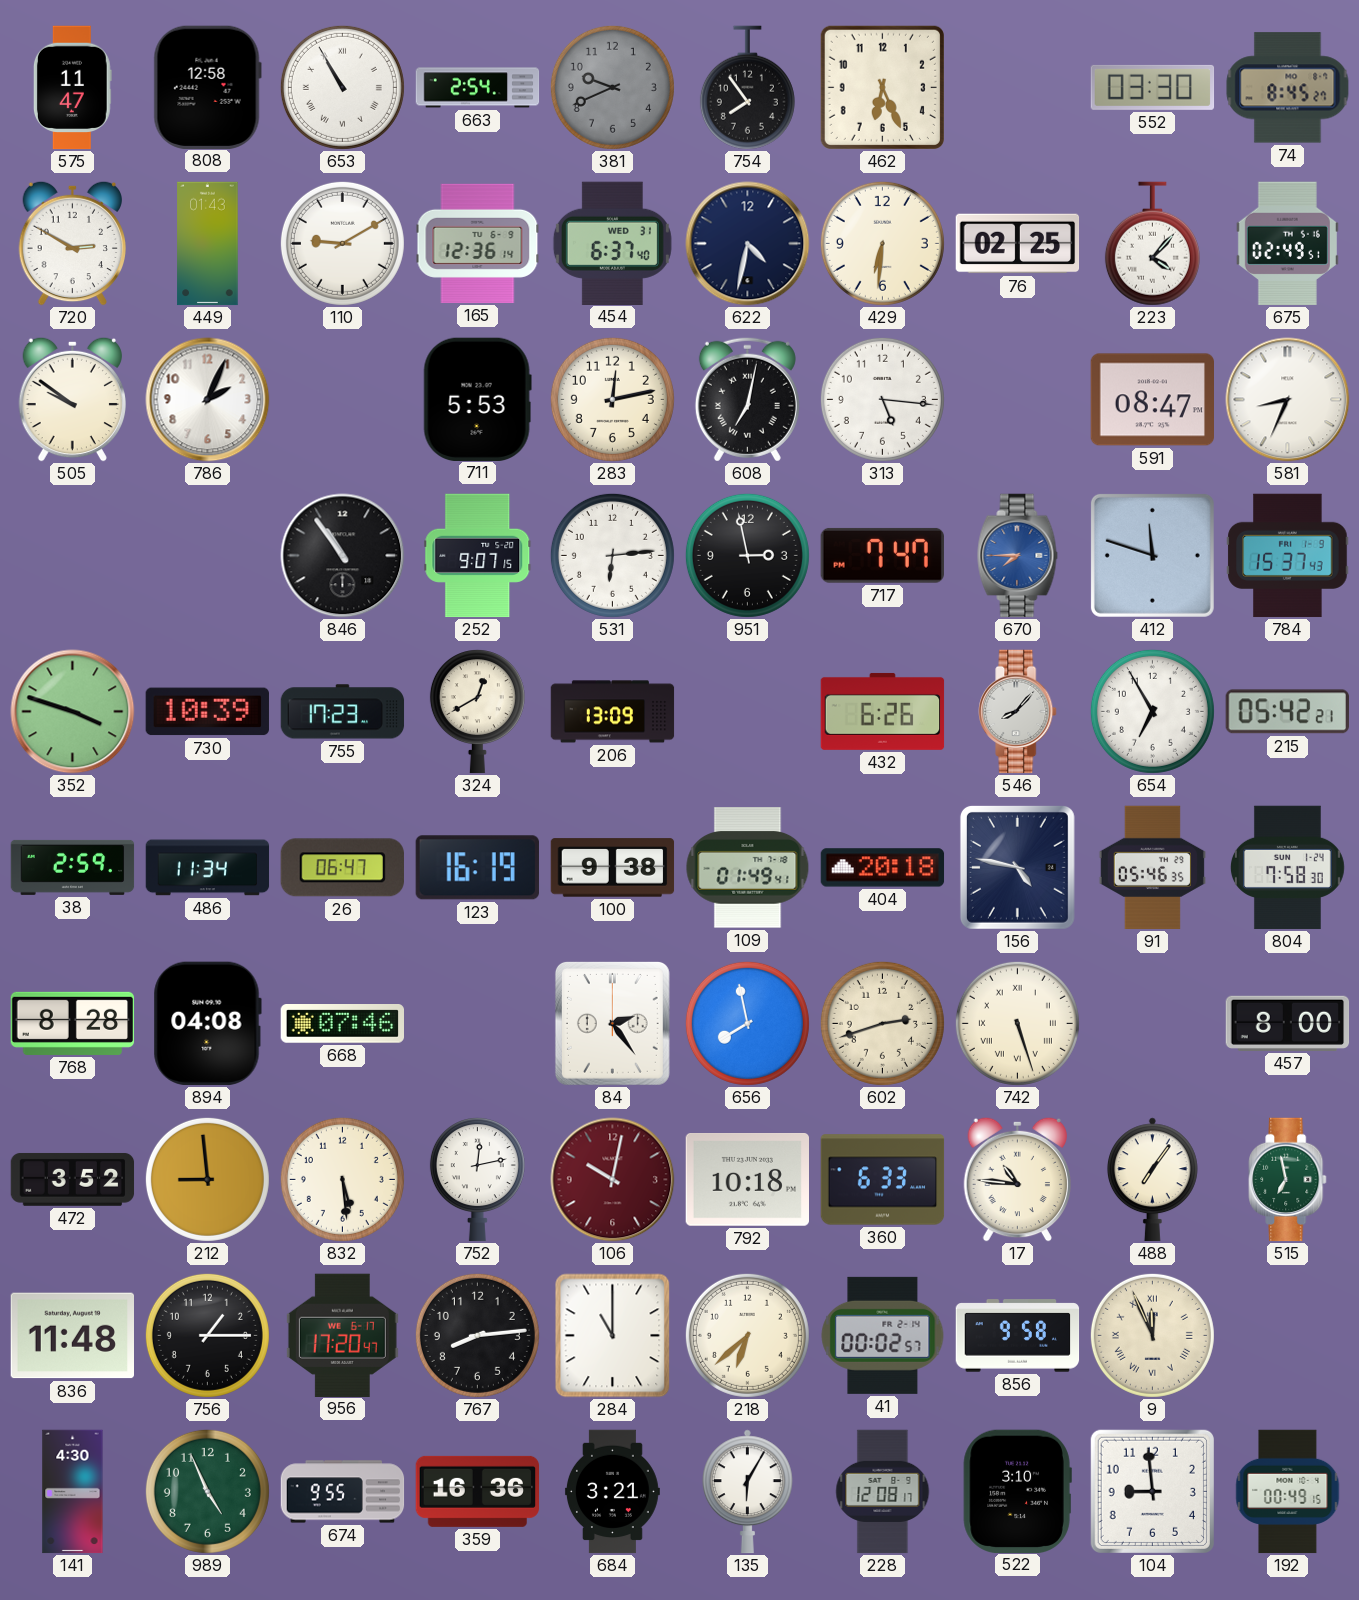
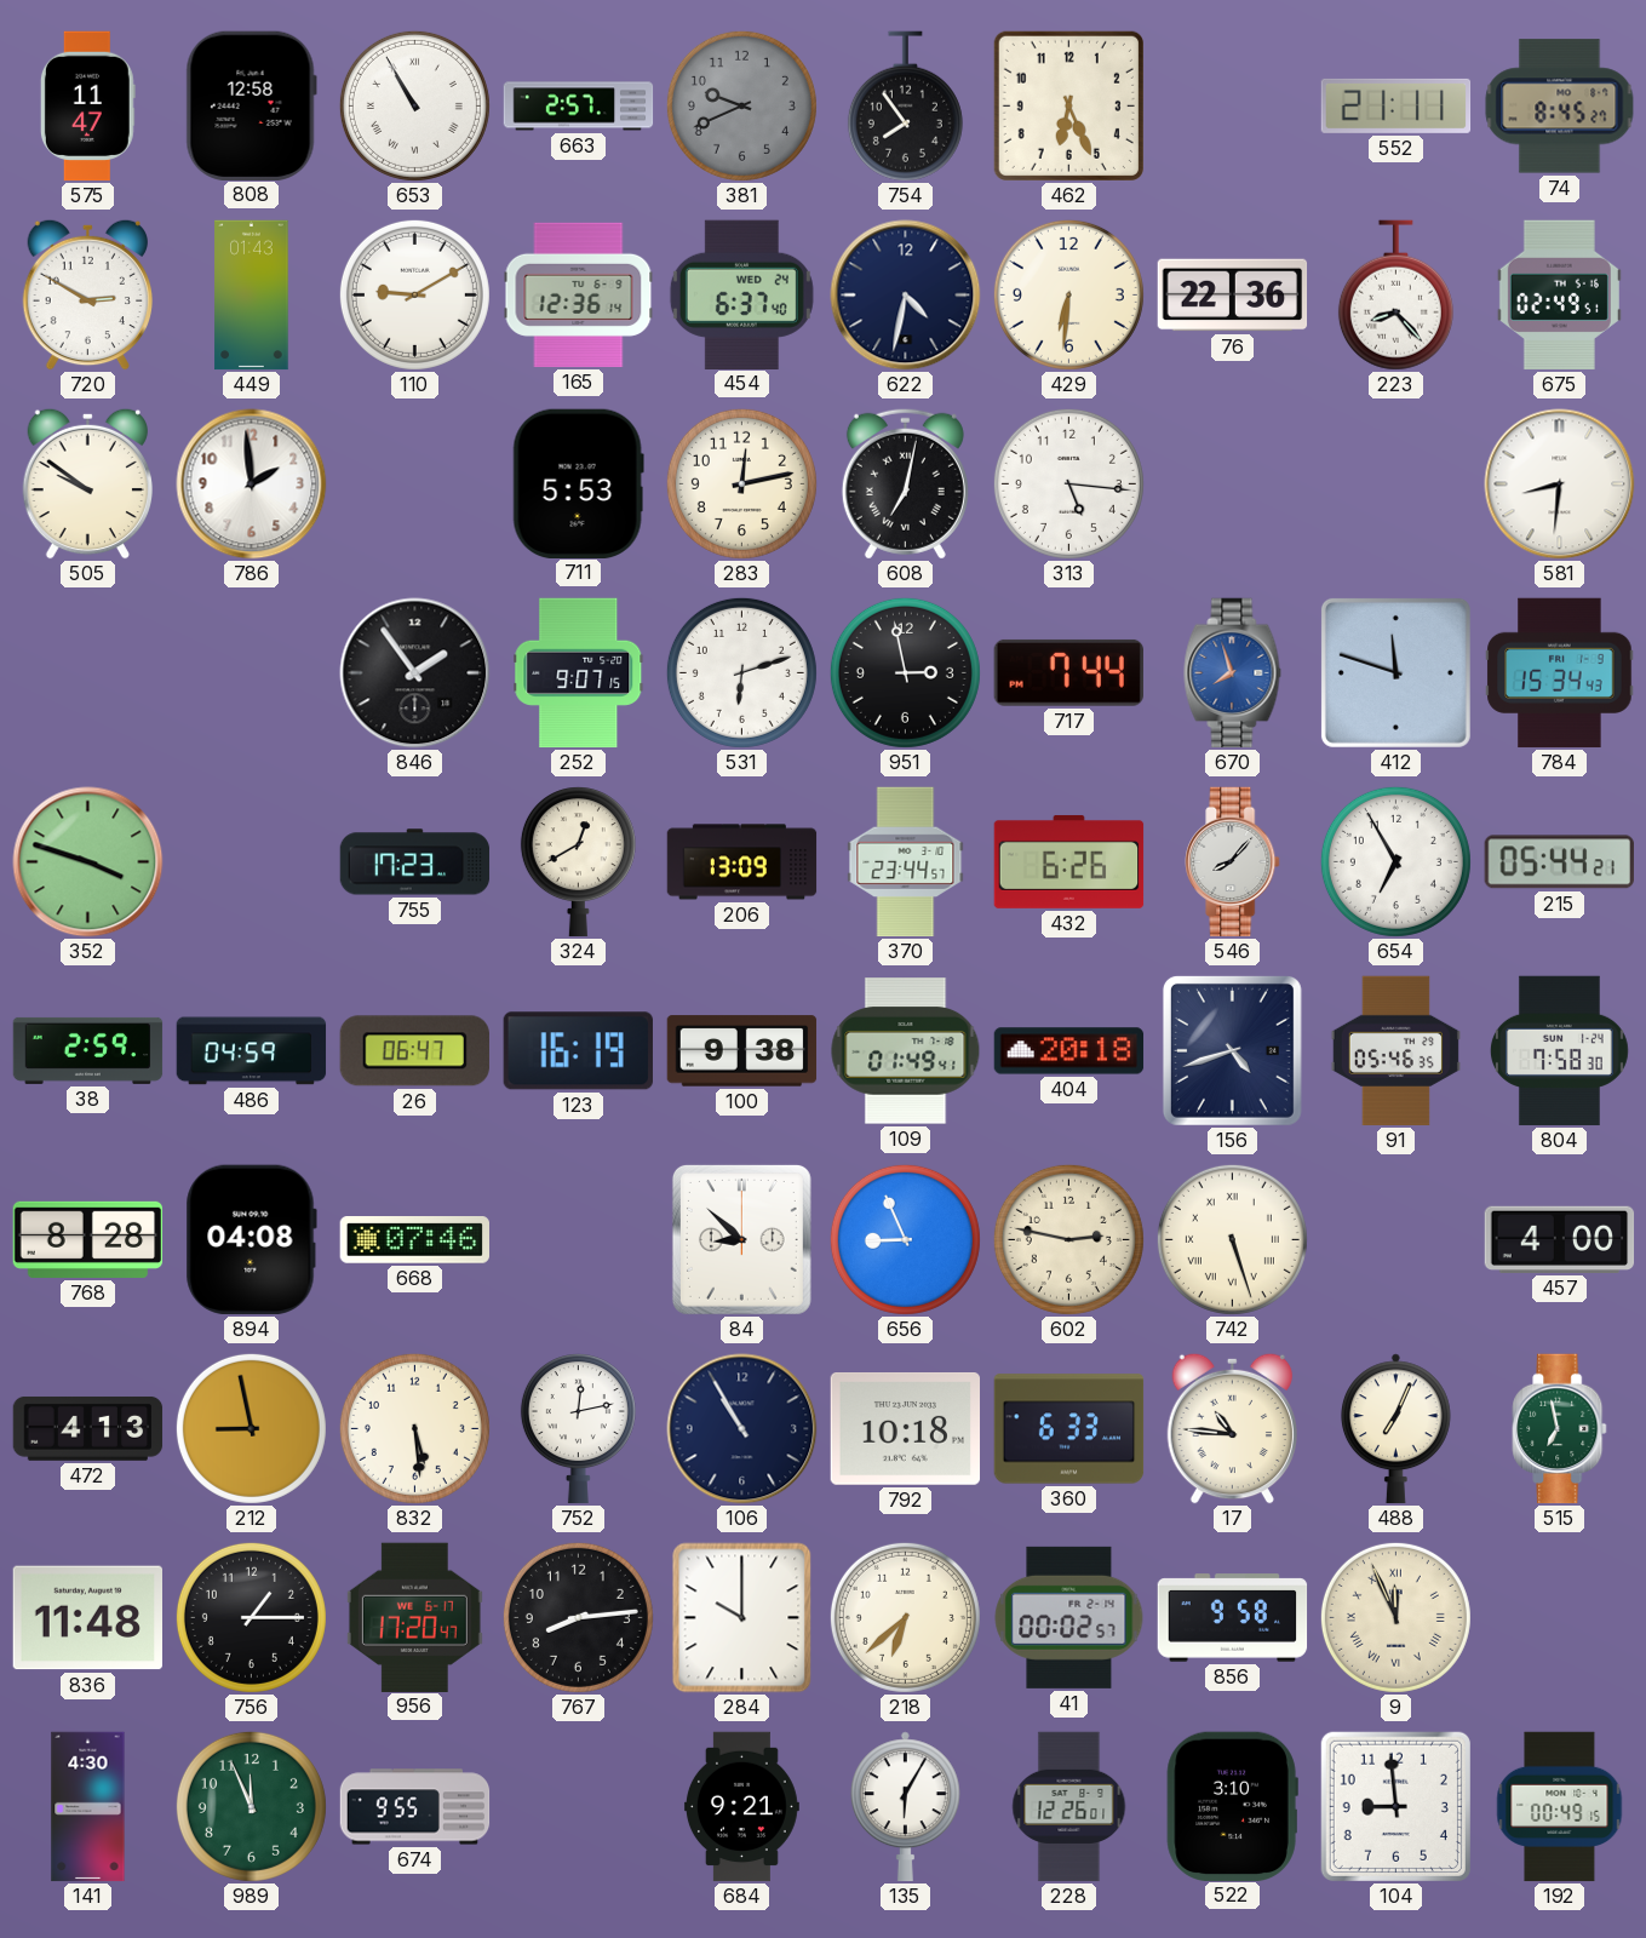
663: 2:54 -> 2:57 (579, 107)
552: 03:30 -> 21:11 (1396, 105)
454 date: WED 31 -> WED 24 (741, 294)
76: 02:25 -> 22:36 (1233, 296)
223: 4:07 -> 8:23 (1395, 296)
786: 2:04 -> 1:59 (252, 484)
591: 08:47 -> none (1152, 400)
581: 8:34 -> 8:31 (1560, 484)
846: 10:54 -> 1:54 (415, 673)
531: 6:14 -> 6:12 (741, 672)
717: 7:47 -> 7:44 (1068, 672)
670: 7:45 -> 7:57 (1233, 673)
784: 15:37 -> 15:34 (1560, 673)
730: 10:39 -> none (207, 712)
370: none -> 23:44 (906, 862)
215: 05:42 -> 05:44 (1559, 862)
486: 11:34 -> 04:59 (252, 1051)
156: 4:47 -> 4:42 (1232, 1050)
84: 2:24 -> 8:52 (741, 1239)
656: 7:58 -> 8:56 (905, 1239)
602: 2:42 -> 2:47 (1068, 1239)
457: 8:00 -> 4:00 (1560, 1239)
472: 3:52 -> 4:13 (88, 1428)
212: 8:59 -> 8:58 (251, 1428)
106: 10:02 -> 10:55 (742, 1429)
106 dial: burgundy -> navy (742, 1429)
488: 7:06 -> 7:04 (1395, 1429)
284: 11:00 -> 10:00 (742, 1618)
989: 4:56 -> 11:56 (251, 1806)
359: 16:36 -> none (478, 1491)
684: 3:21 -> 9:21 (741, 1807)
228: 12:08 -> 12:26 (1069, 1807)
